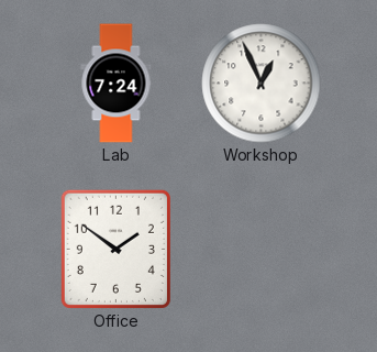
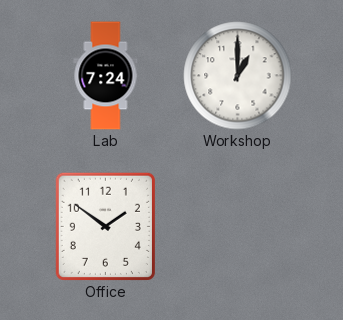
Workshop: 12:56 -> 1:00 (238, 76)
